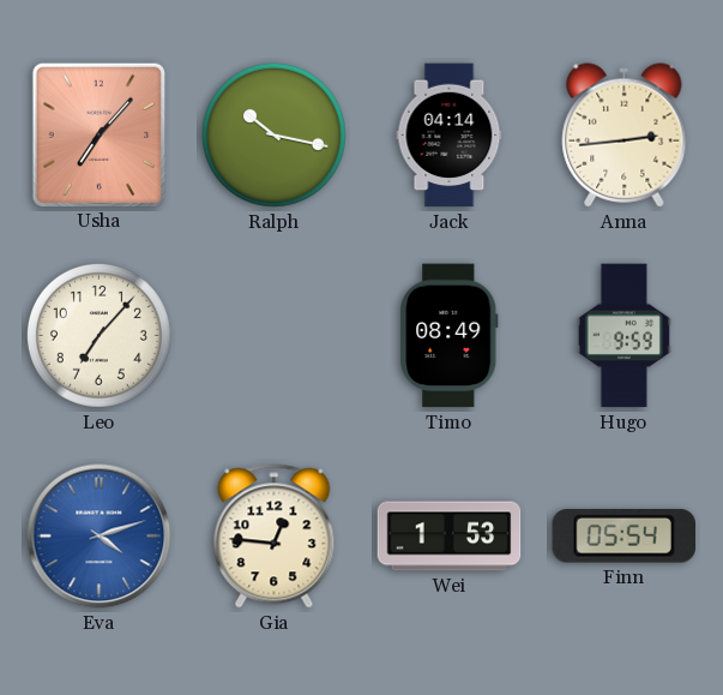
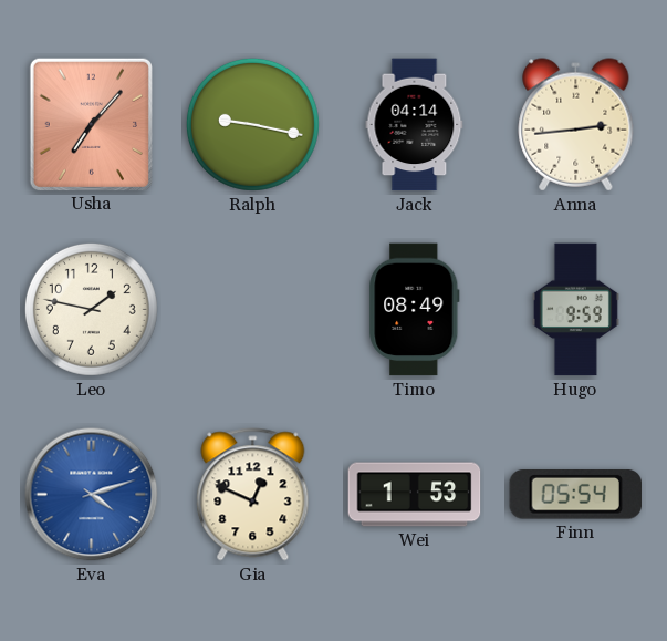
Ralph: 10:17 -> 9:17 (252, 124)
Leo: 7:07 -> 1:47 (91, 309)
Gia: 12:46 -> 12:49 (253, 495)
